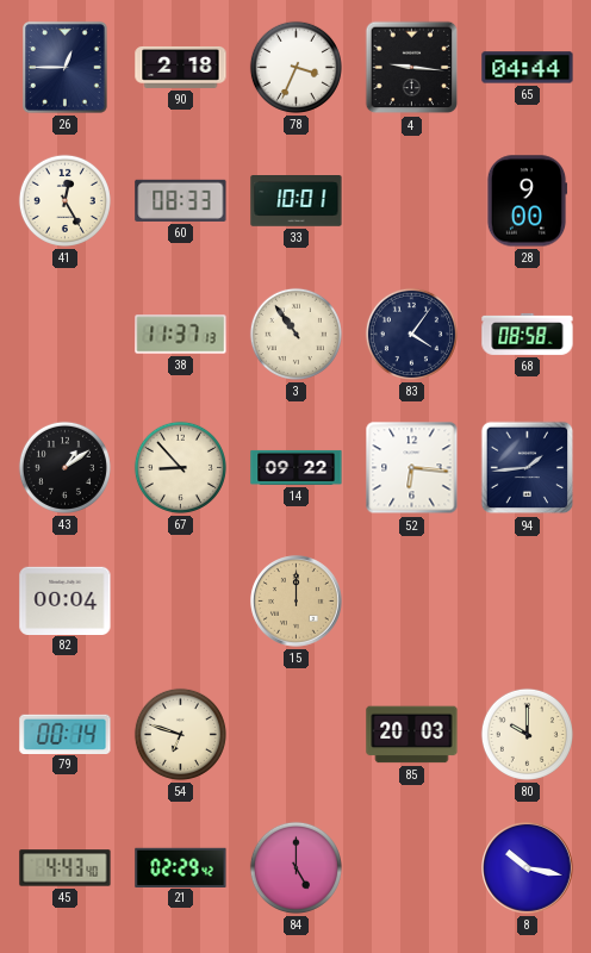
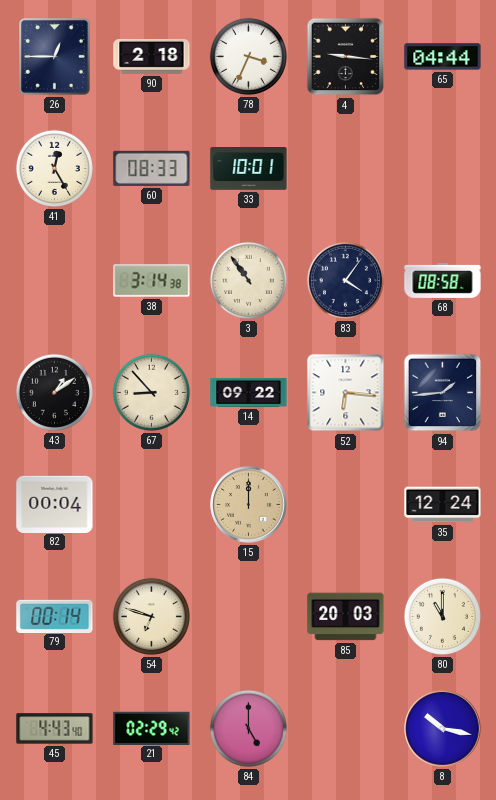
28: 9:00 -> none (527, 201)
38: 11:37 -> 3:14 (152, 281)
35: none -> 12:24 (443, 505)
80: 10:00 -> 11:00 (442, 616)
